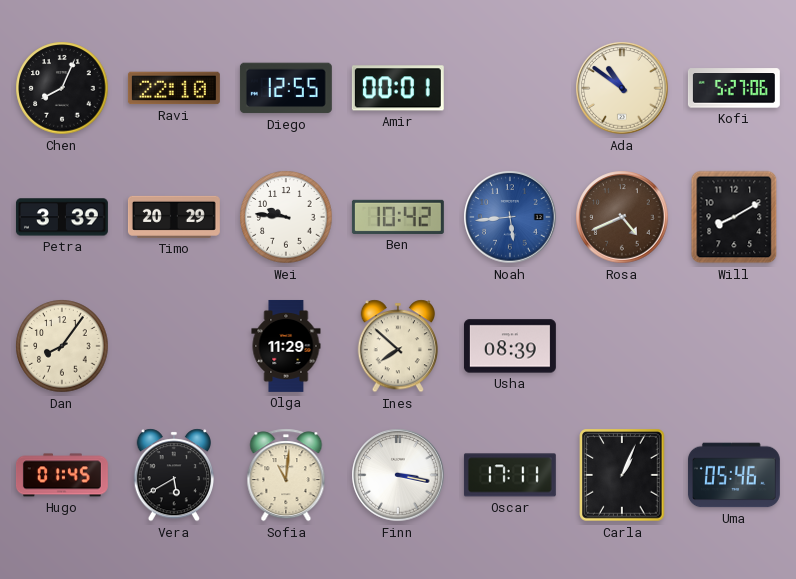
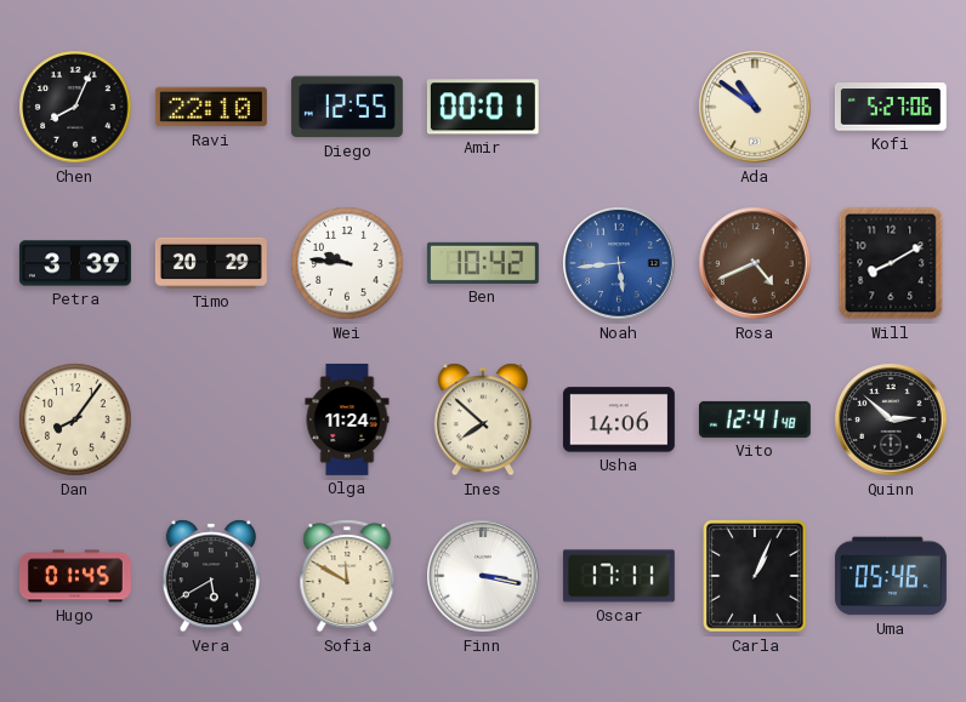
Olga: 11:29 -> 11:24 (347, 420)
Usha: 08:39 -> 14:06 (619, 420)
Vito: none -> 12:41 (755, 420)
Quinn: none -> 2:52 (891, 420)
Sofia: 11:01 -> 11:50 (347, 576)
